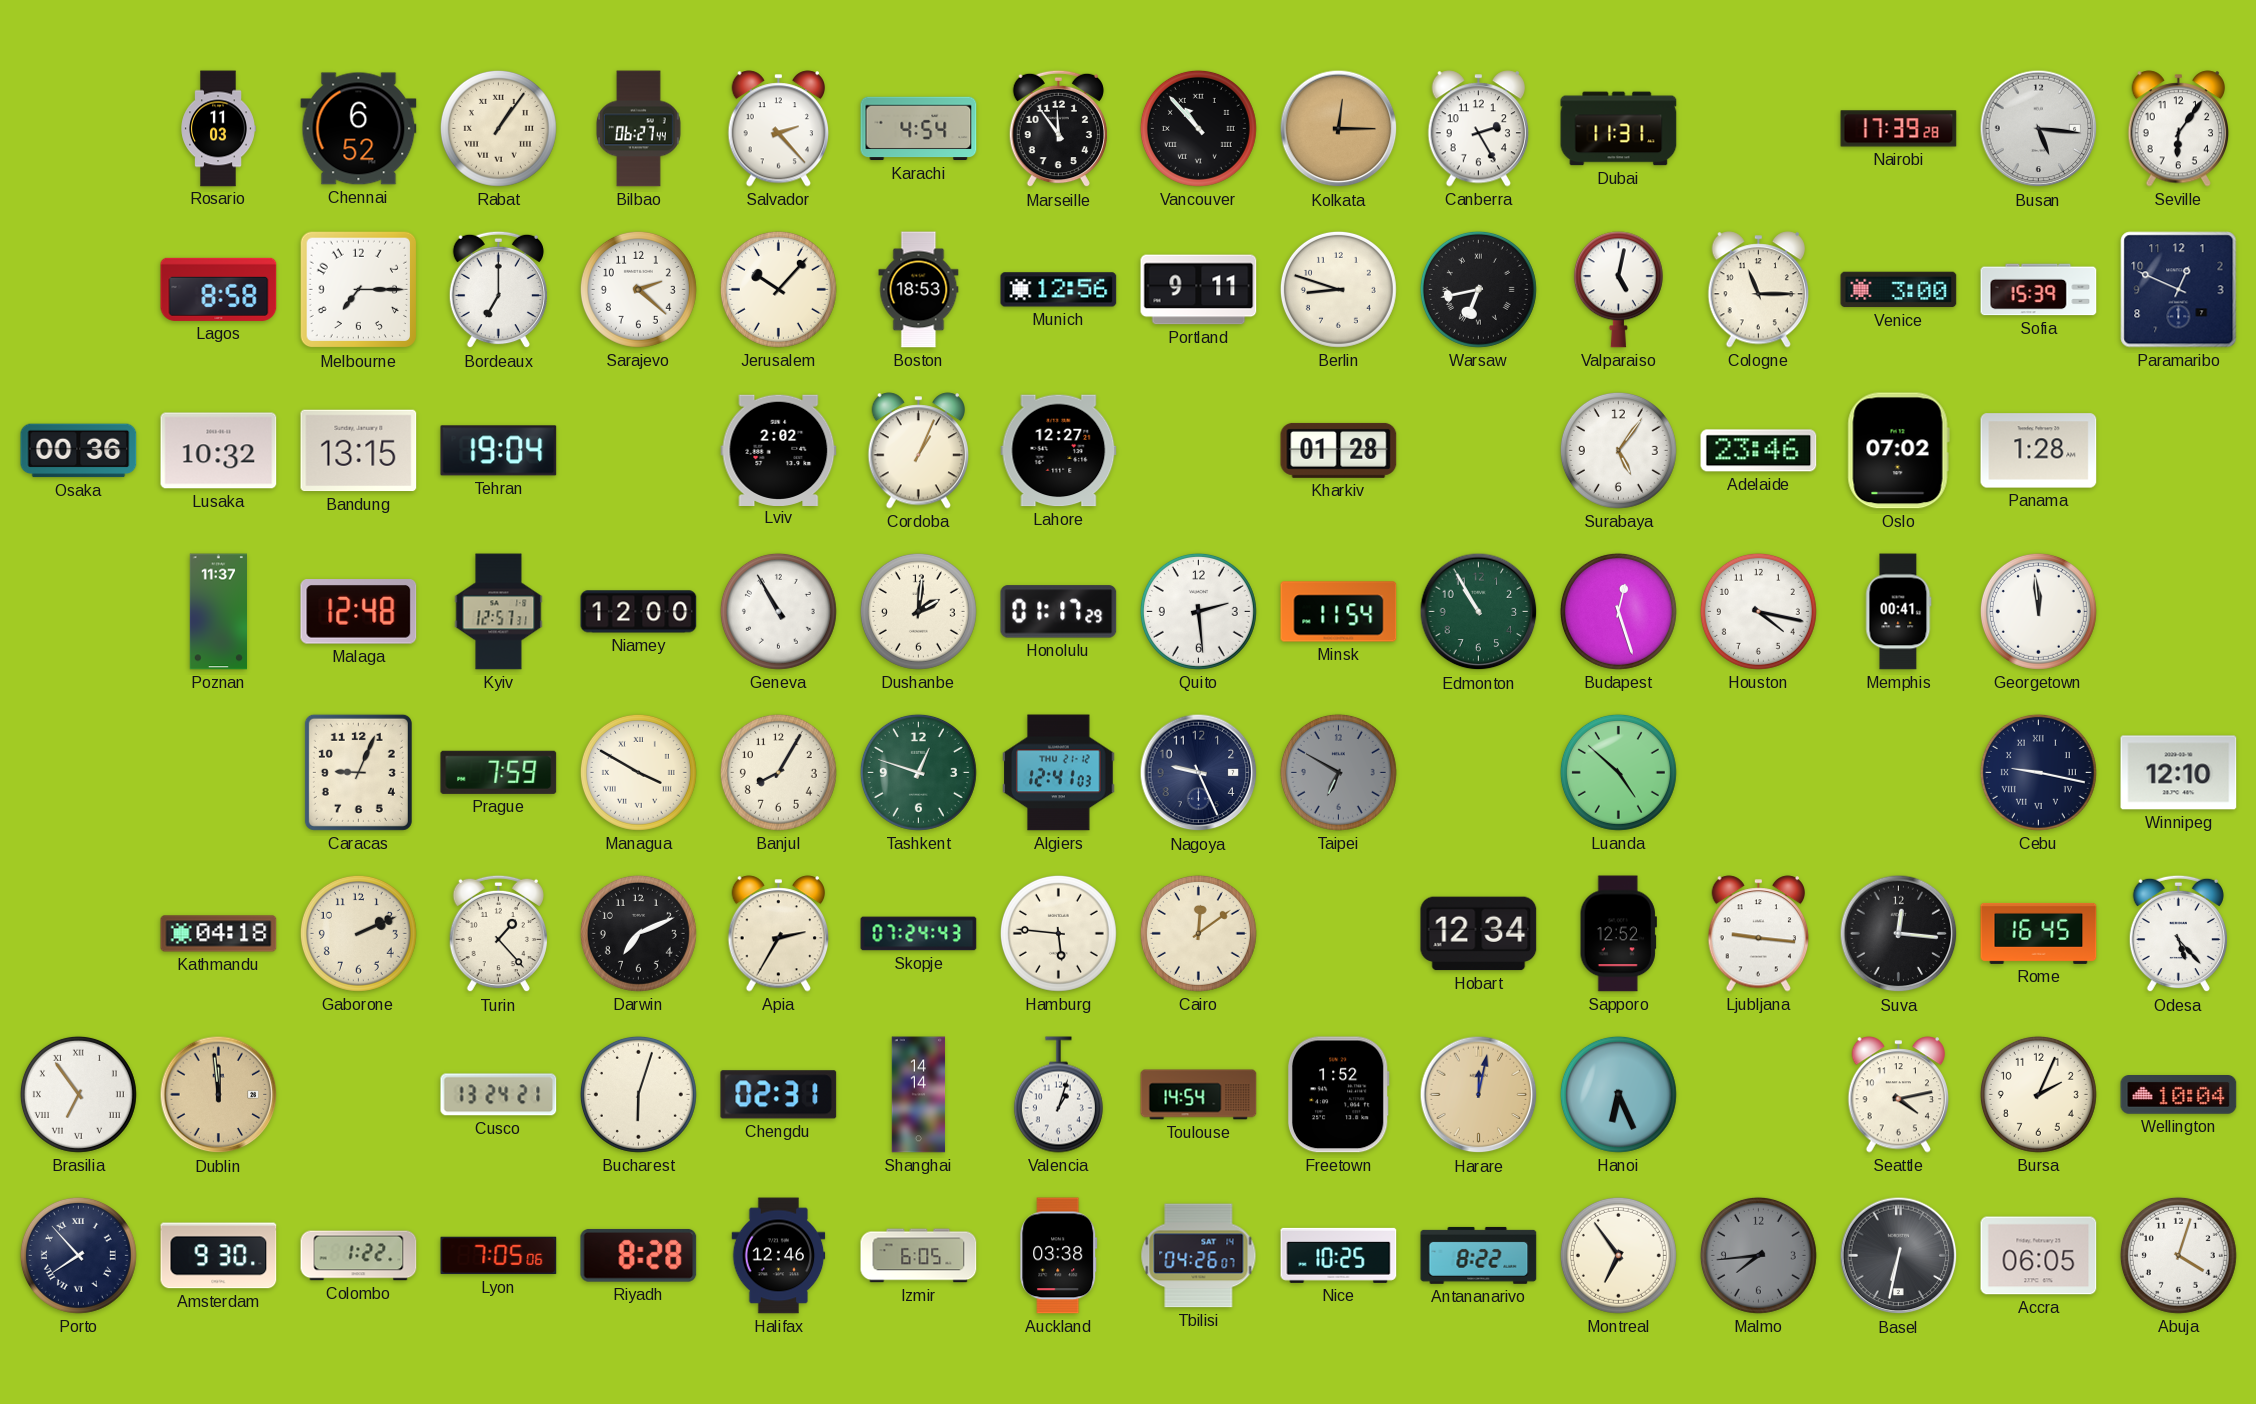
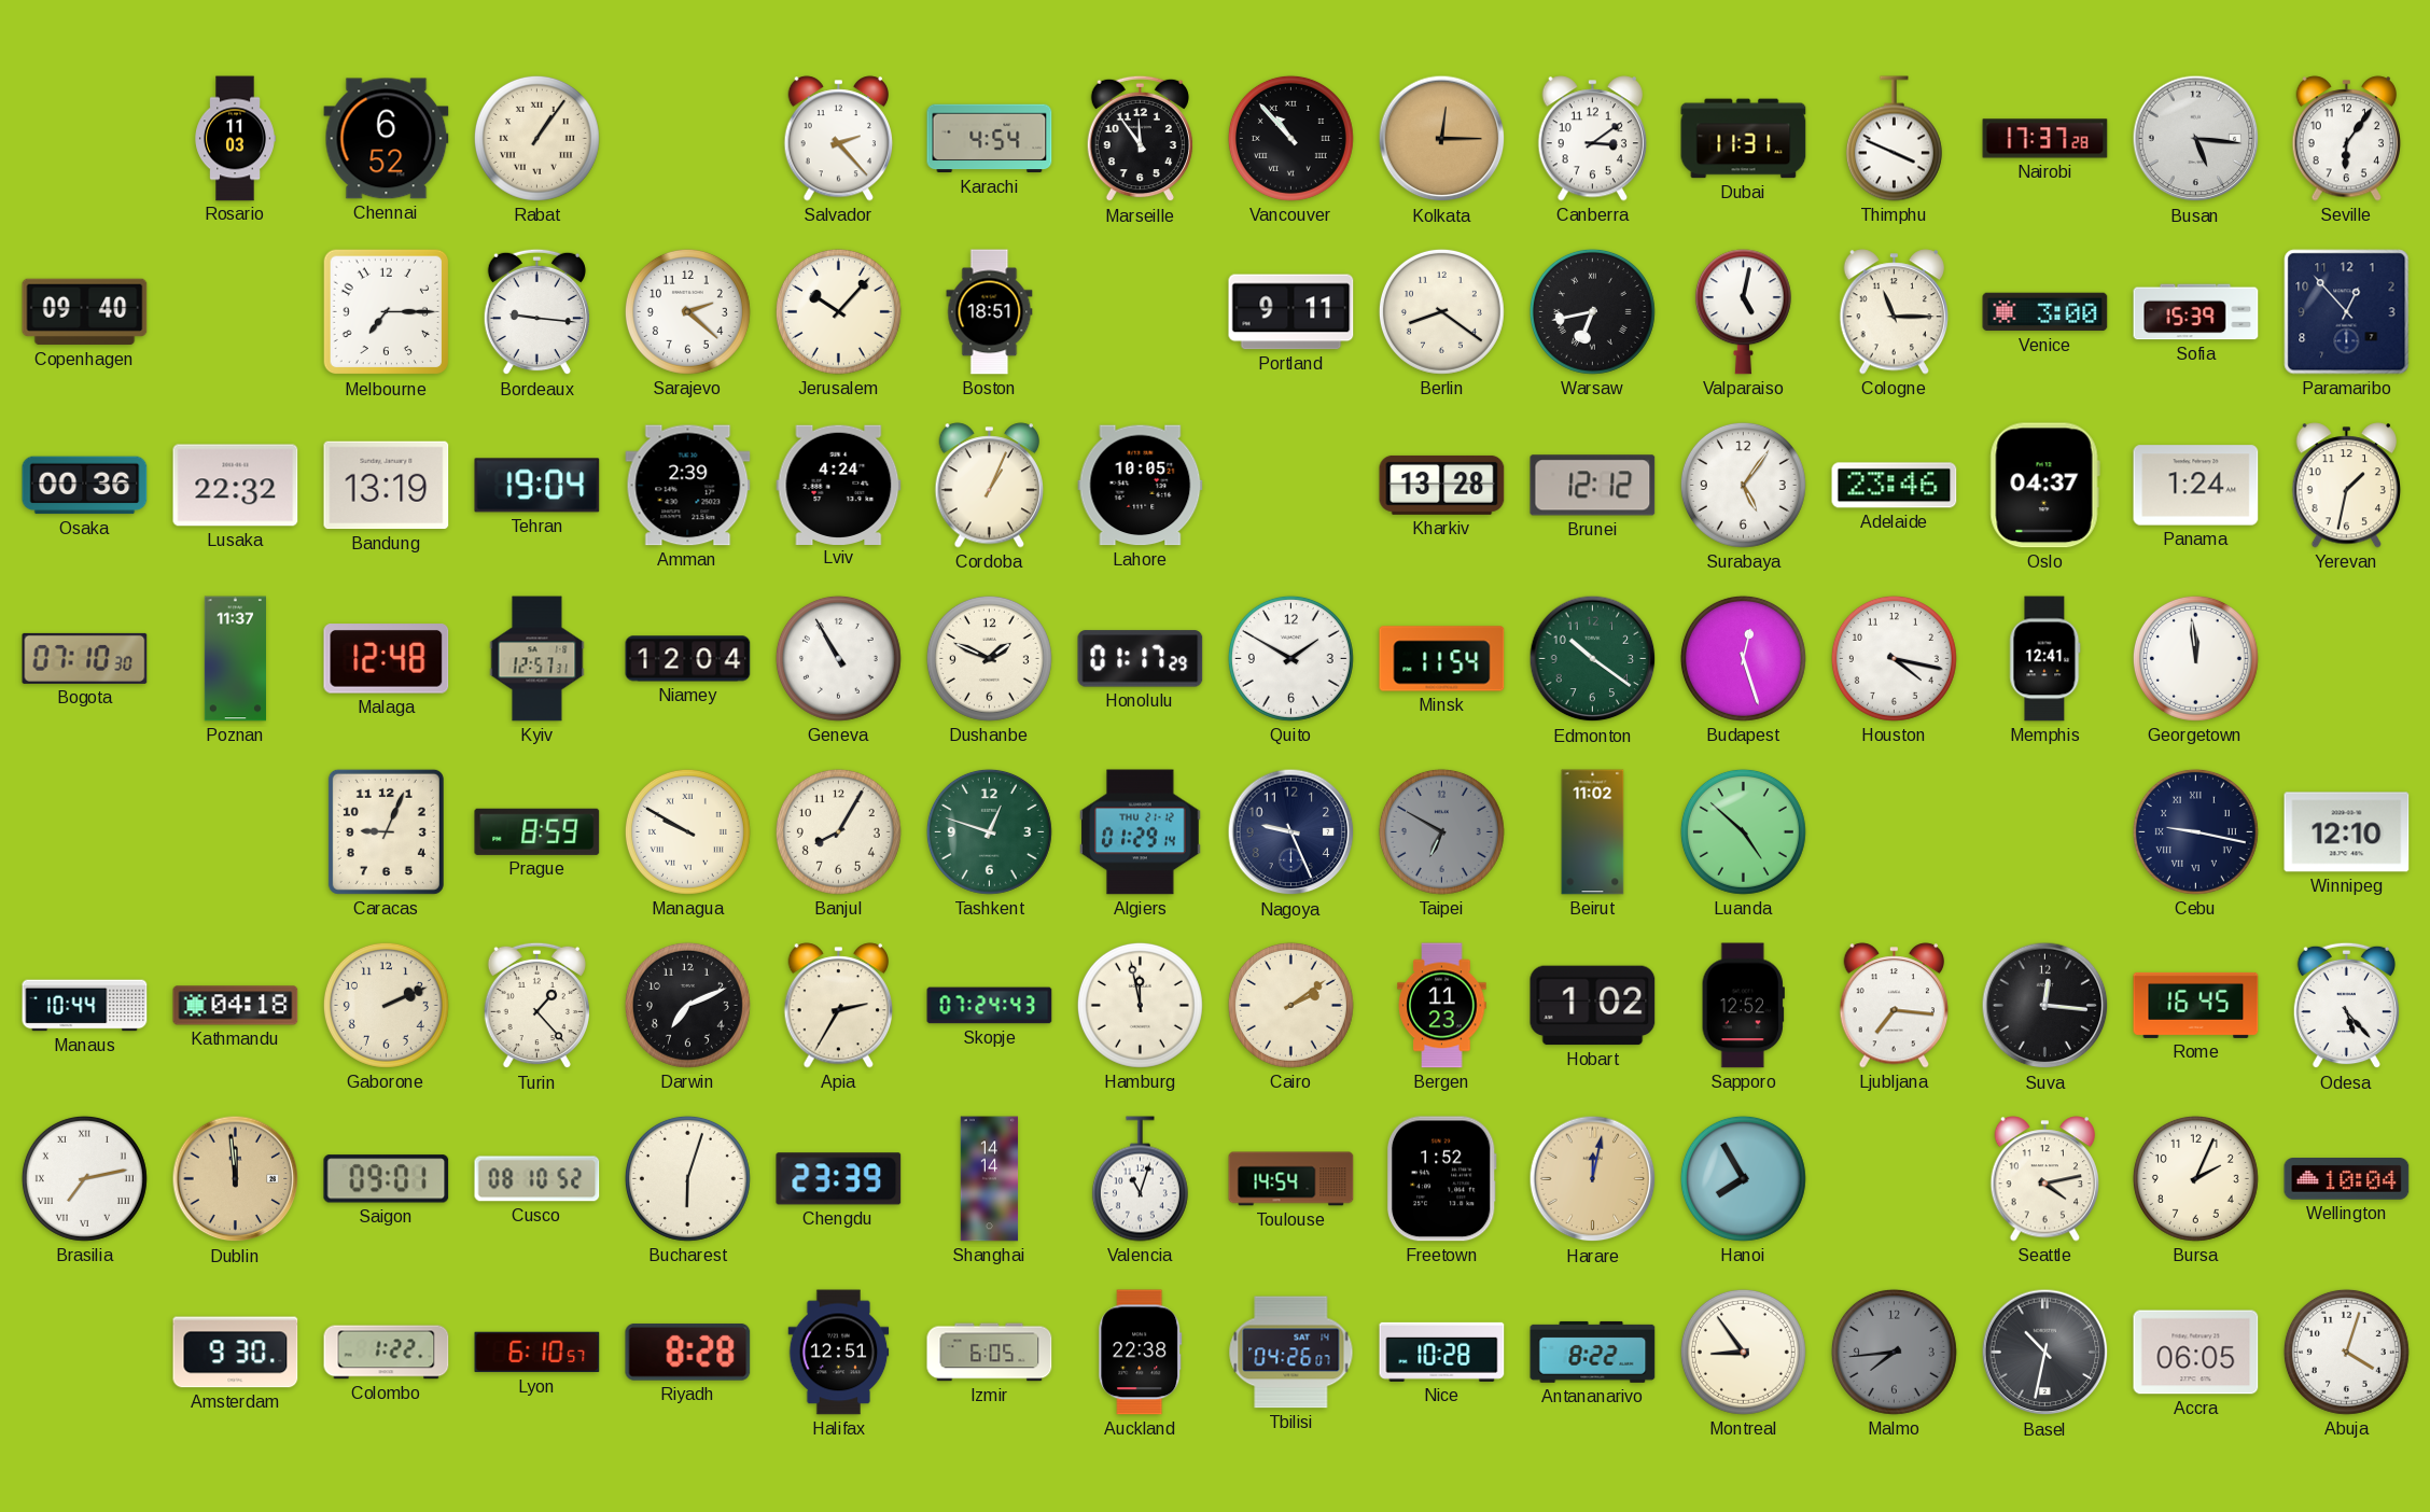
Bilbao: 06:27 -> none (638, 129)
Canberra: 2:25 -> 3:09 (1593, 139)
Thimphu: none -> 3:49 (1894, 139)
Nairobi: 17:39 -> 17:37 (2045, 139)
Copenhagen: none -> 09:40 (85, 312)
Lagos: 8:58 -> none (219, 289)
Bordeaux: 7:00 -> 9:16 (536, 312)
Boston: 18:53 -> 18:51 (990, 312)
Munich: 12:56 -> none (1059, 290)
Berlin: 8:48 -> 8:21 (1441, 311)
Paramaribo: 12:49 -> 12:53 (2347, 312)
Lusaka: 10:32 -> 22:32 (236, 486)
Bandung: 13:15 -> 13:19 (387, 486)
Amman: none -> 2:39 (688, 486)
Lviv: 2:02 -> 4:24 (839, 485)
Lahore: 12:27 -> 10:05 (1141, 486)
Kharkiv: 01:28 -> 13:28 (1442, 485)
Brunei: none -> 12:12 (1593, 486)
Oslo: 07:02 -> 04:37 (2044, 486)
Panama: 1:28 -> 1:24 (2196, 486)
Yerevan: none -> 1:32 (2347, 486)
Bogota: none -> 07:10 (85, 658)
Niamey: 12:00 -> 12:04 (688, 659)
Dushanbe: 2:01 -> 1:49 (989, 658)
Quito: 2:29 -> 1:50 (1290, 658)
Edmonton: 10:55 -> 10:21 (1593, 659)
Memphis: 00:41 -> 12:41 (2045, 659)
Prague: 7:59 -> 8:59 (537, 831)
Managua: 3:50 -> 9:50 (687, 831)
Algiers: 12:41 -> 01:29 (1141, 832)
Beirut: none -> 11:02 (1593, 832)
Manaus: none -> 10:44 (85, 1006)
Hamburg: 5:46 -> 11:58 (1140, 1005)
Cairo: 12:09 -> 2:09 (1290, 1005)
Bergen: none -> 11:23 (1442, 1006)
Hobart: 12:34 -> 1:02 (1593, 1006)
Ljubljana: 9:16 -> 7:16 (1895, 1006)
Brasilia: 6:54 -> 7:13 (84, 1178)
Saigon: none -> 09:01 (387, 1179)
Cusco: 13:24 -> 08:10 (537, 1179)
Chengdu: 02:31 -> 23:39 (839, 1179)
Valencia: 1:03 -> 11:03 (1140, 1179)
Hanoi: 6:26 -> 7:55 (1743, 1178)
Porto: 7:53 -> none (78, 1255)
Lyon: 7:05 -> 6:10 (537, 1353)
Halifax: 12:46 -> 12:51 (839, 1353)
Auckland: 03:38 -> 22:38 (1141, 1353)
Nice: 10:25 -> 10:28 (1442, 1352)
Montreal: 6:54 -> 8:54 (1743, 1352)
Basel: 6:32 -> 10:32 (2045, 1353)
